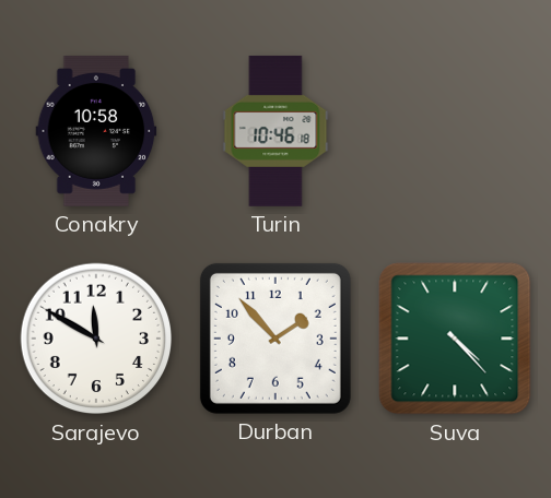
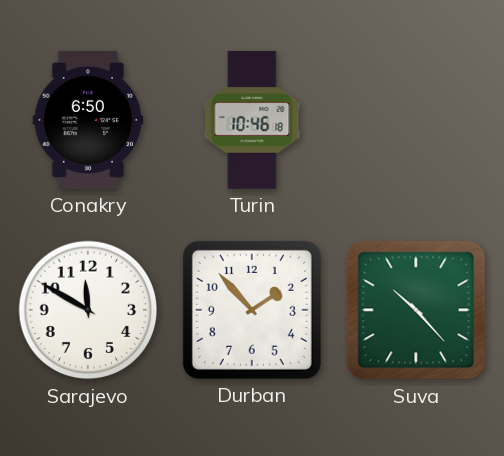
Conakry: 10:58 -> 6:50 (88, 120)
Suva: 4:23 -> 10:23 (416, 310)
